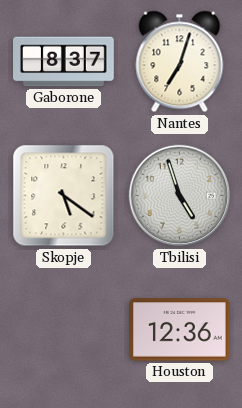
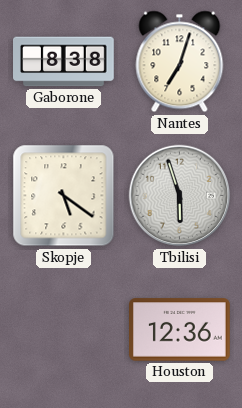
Gaborone: 8:37 -> 8:38 (64, 62)
Tbilisi: 4:57 -> 5:57 (180, 196)
